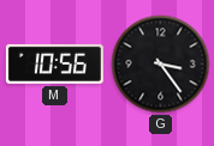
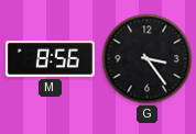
M: 10:56 -> 8:56 (50, 58)
